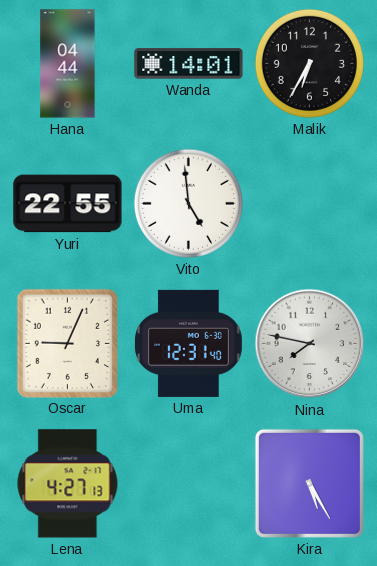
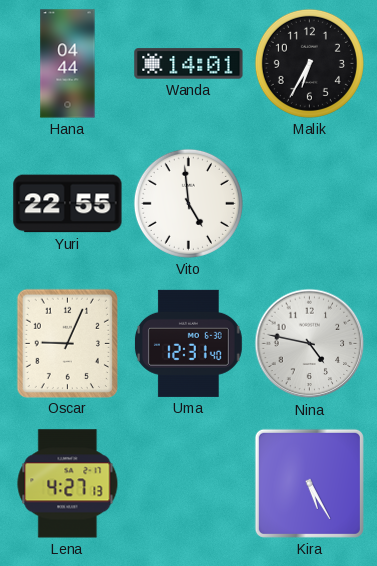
Nina: 7:47 -> 4:47 (310, 344)
